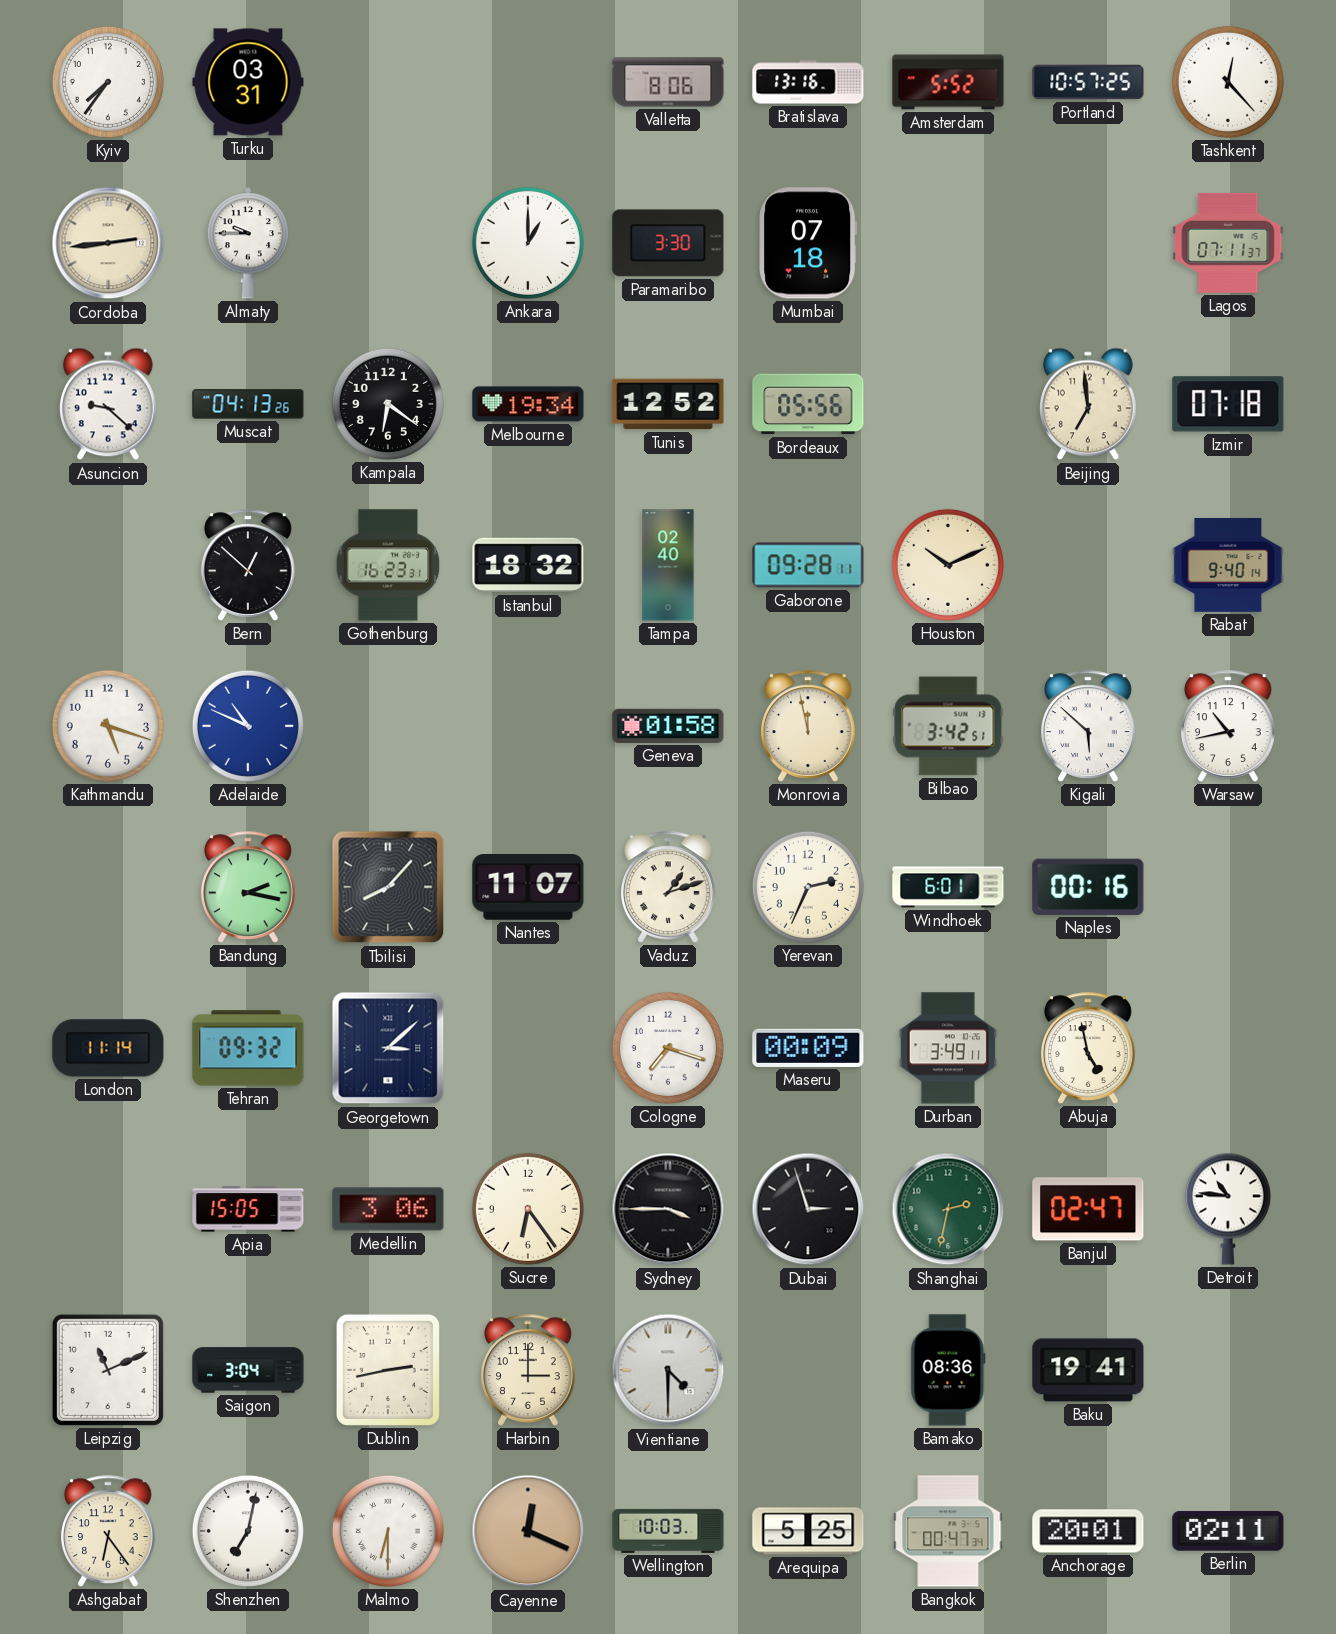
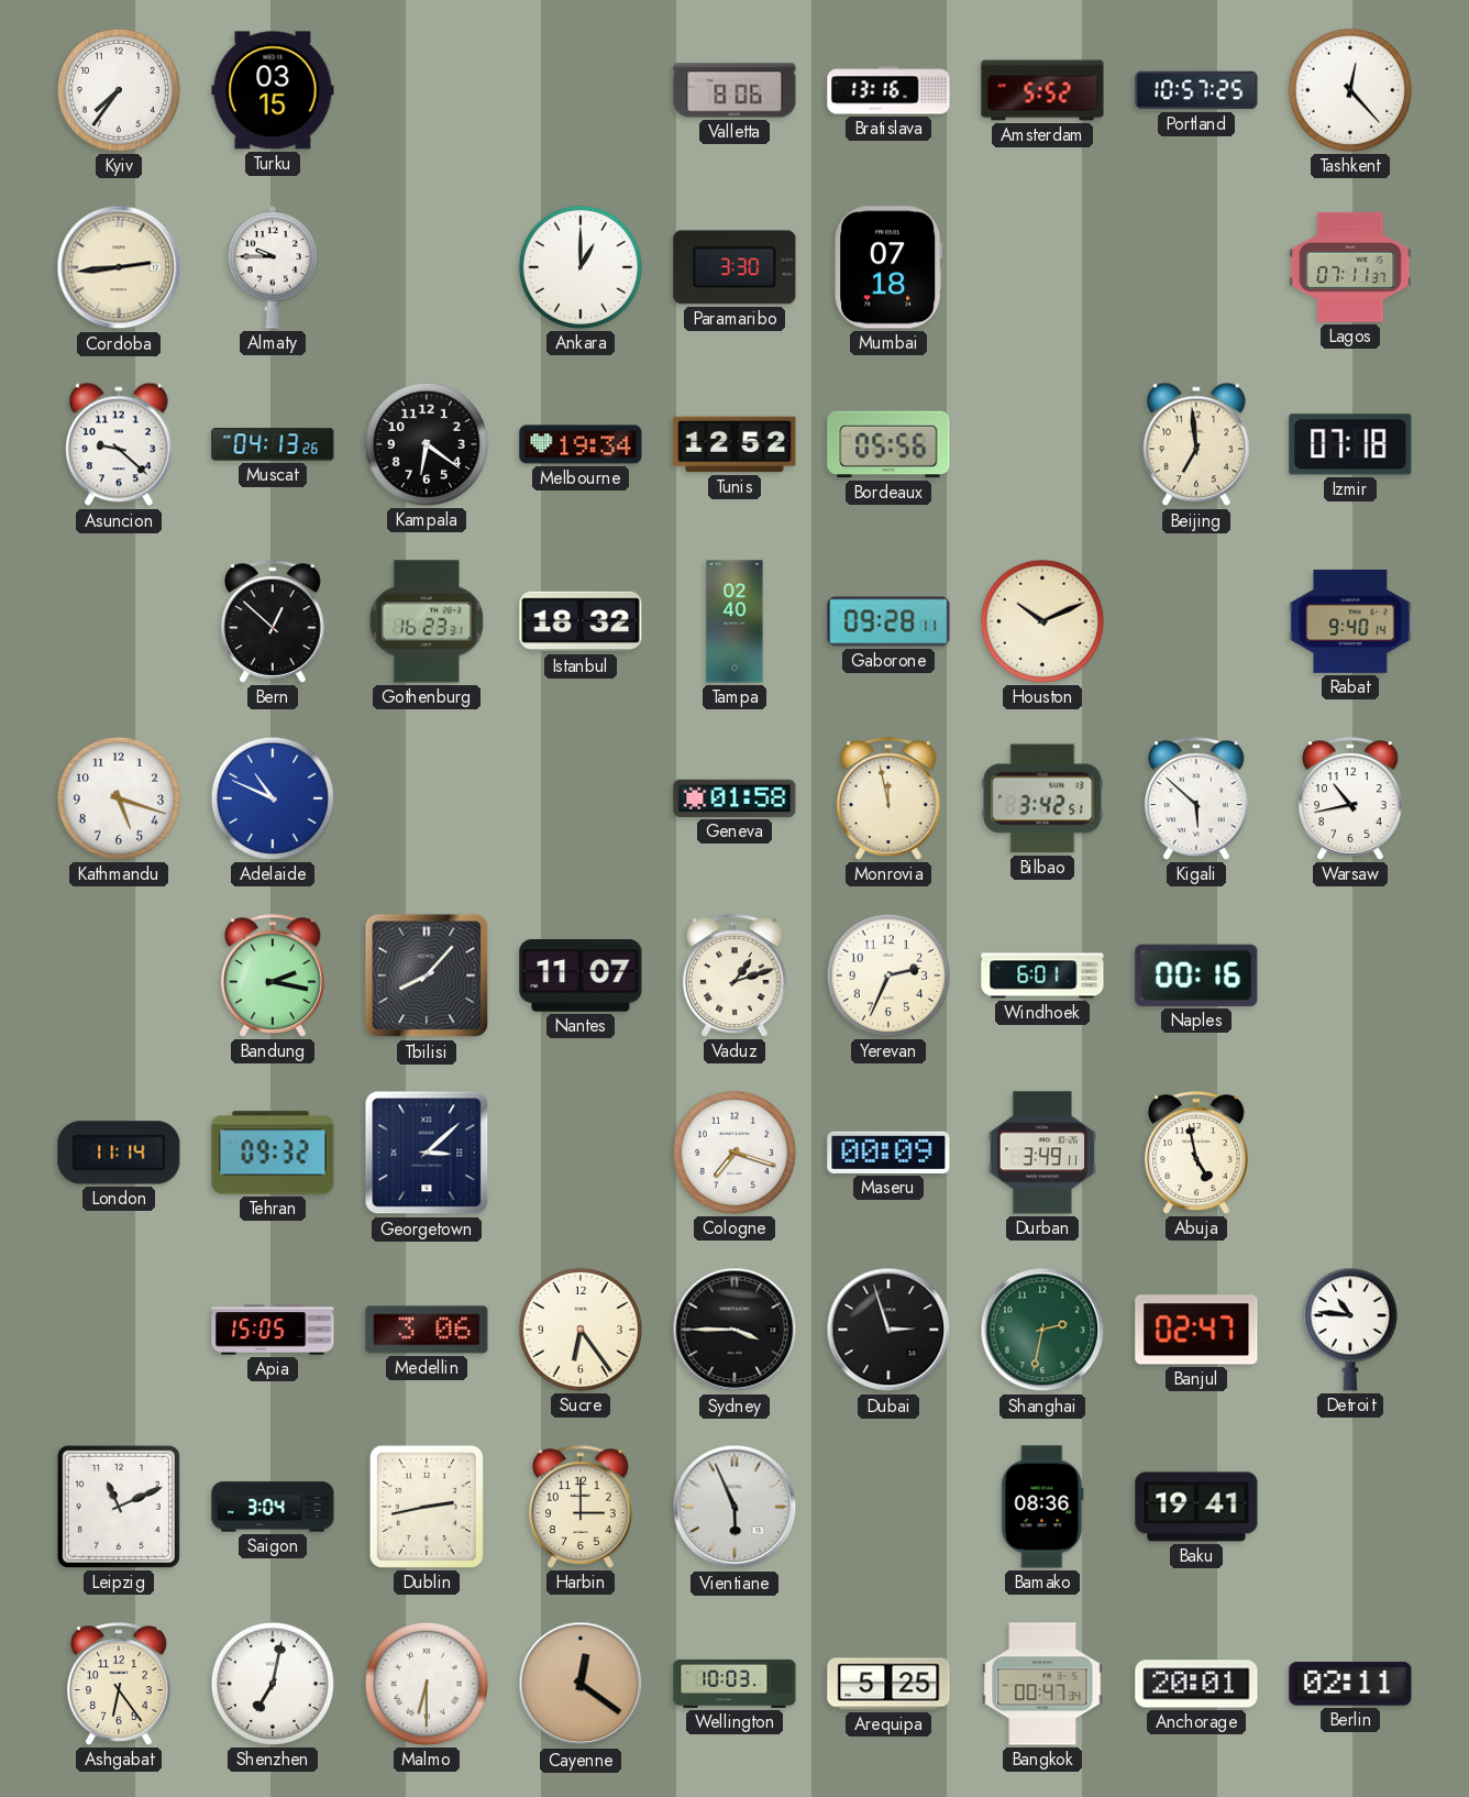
Turku: 03:31 -> 03:15 (273, 90)
Vientiane: 4:30 -> 5:56 (734, 1507)
Cayenne: 12:19 -> 12:21 (581, 1684)
